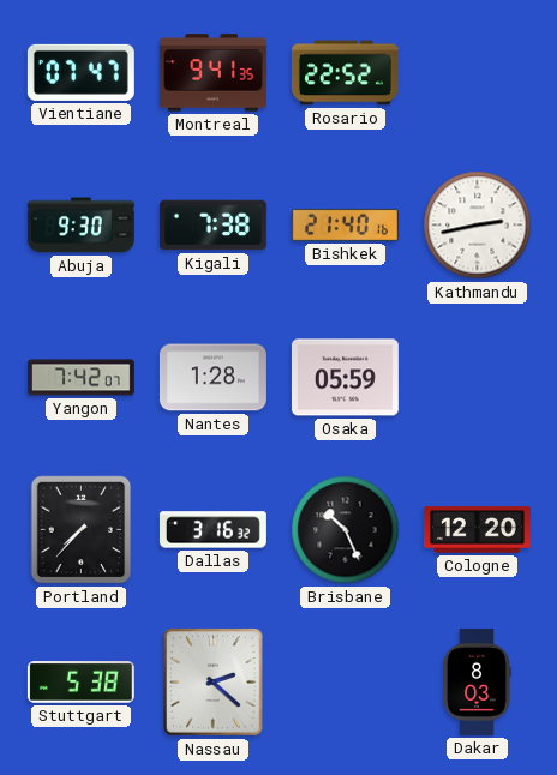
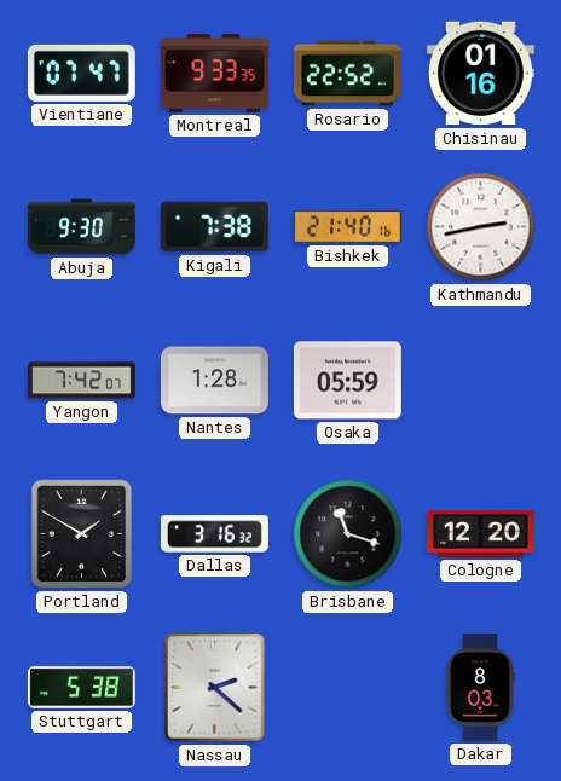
Montreal: 9:41 -> 9:33 (214, 74)
Chisinau: none -> 01:16 (480, 74)
Portland: 7:37 -> 1:50 (82, 534)
Brisbane: 10:26 -> 11:18 (348, 534)
